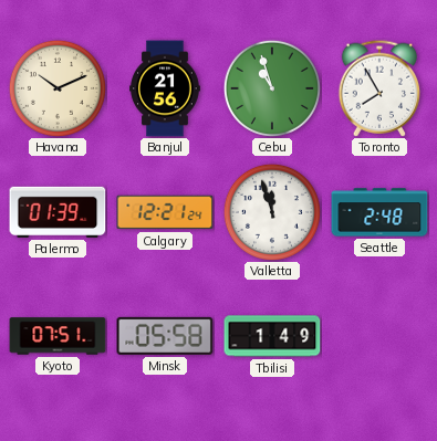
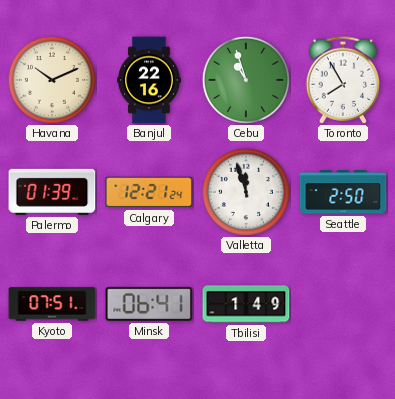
Banjul: 21:56 -> 22:16 (149, 80)
Seattle: 2:48 -> 2:50 (343, 192)
Minsk: 05:58 -> 06:41 (149, 304)
